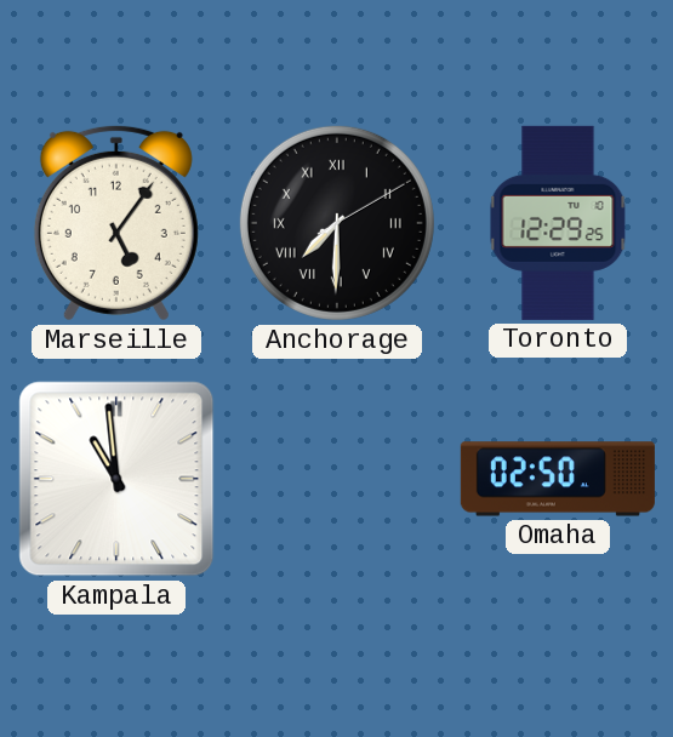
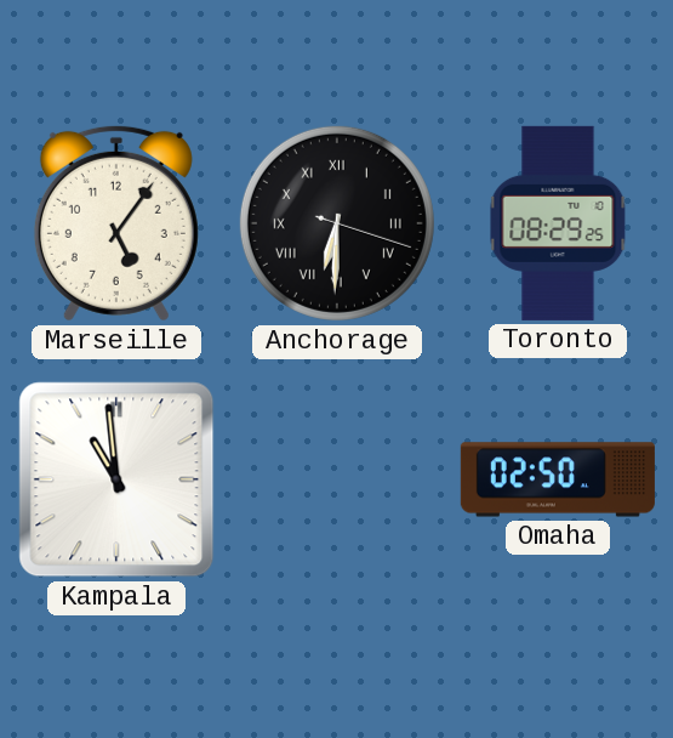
Anchorage: 7:30 -> 6:30 (337, 223)
Toronto: 12:29 -> 08:29 (558, 223)
